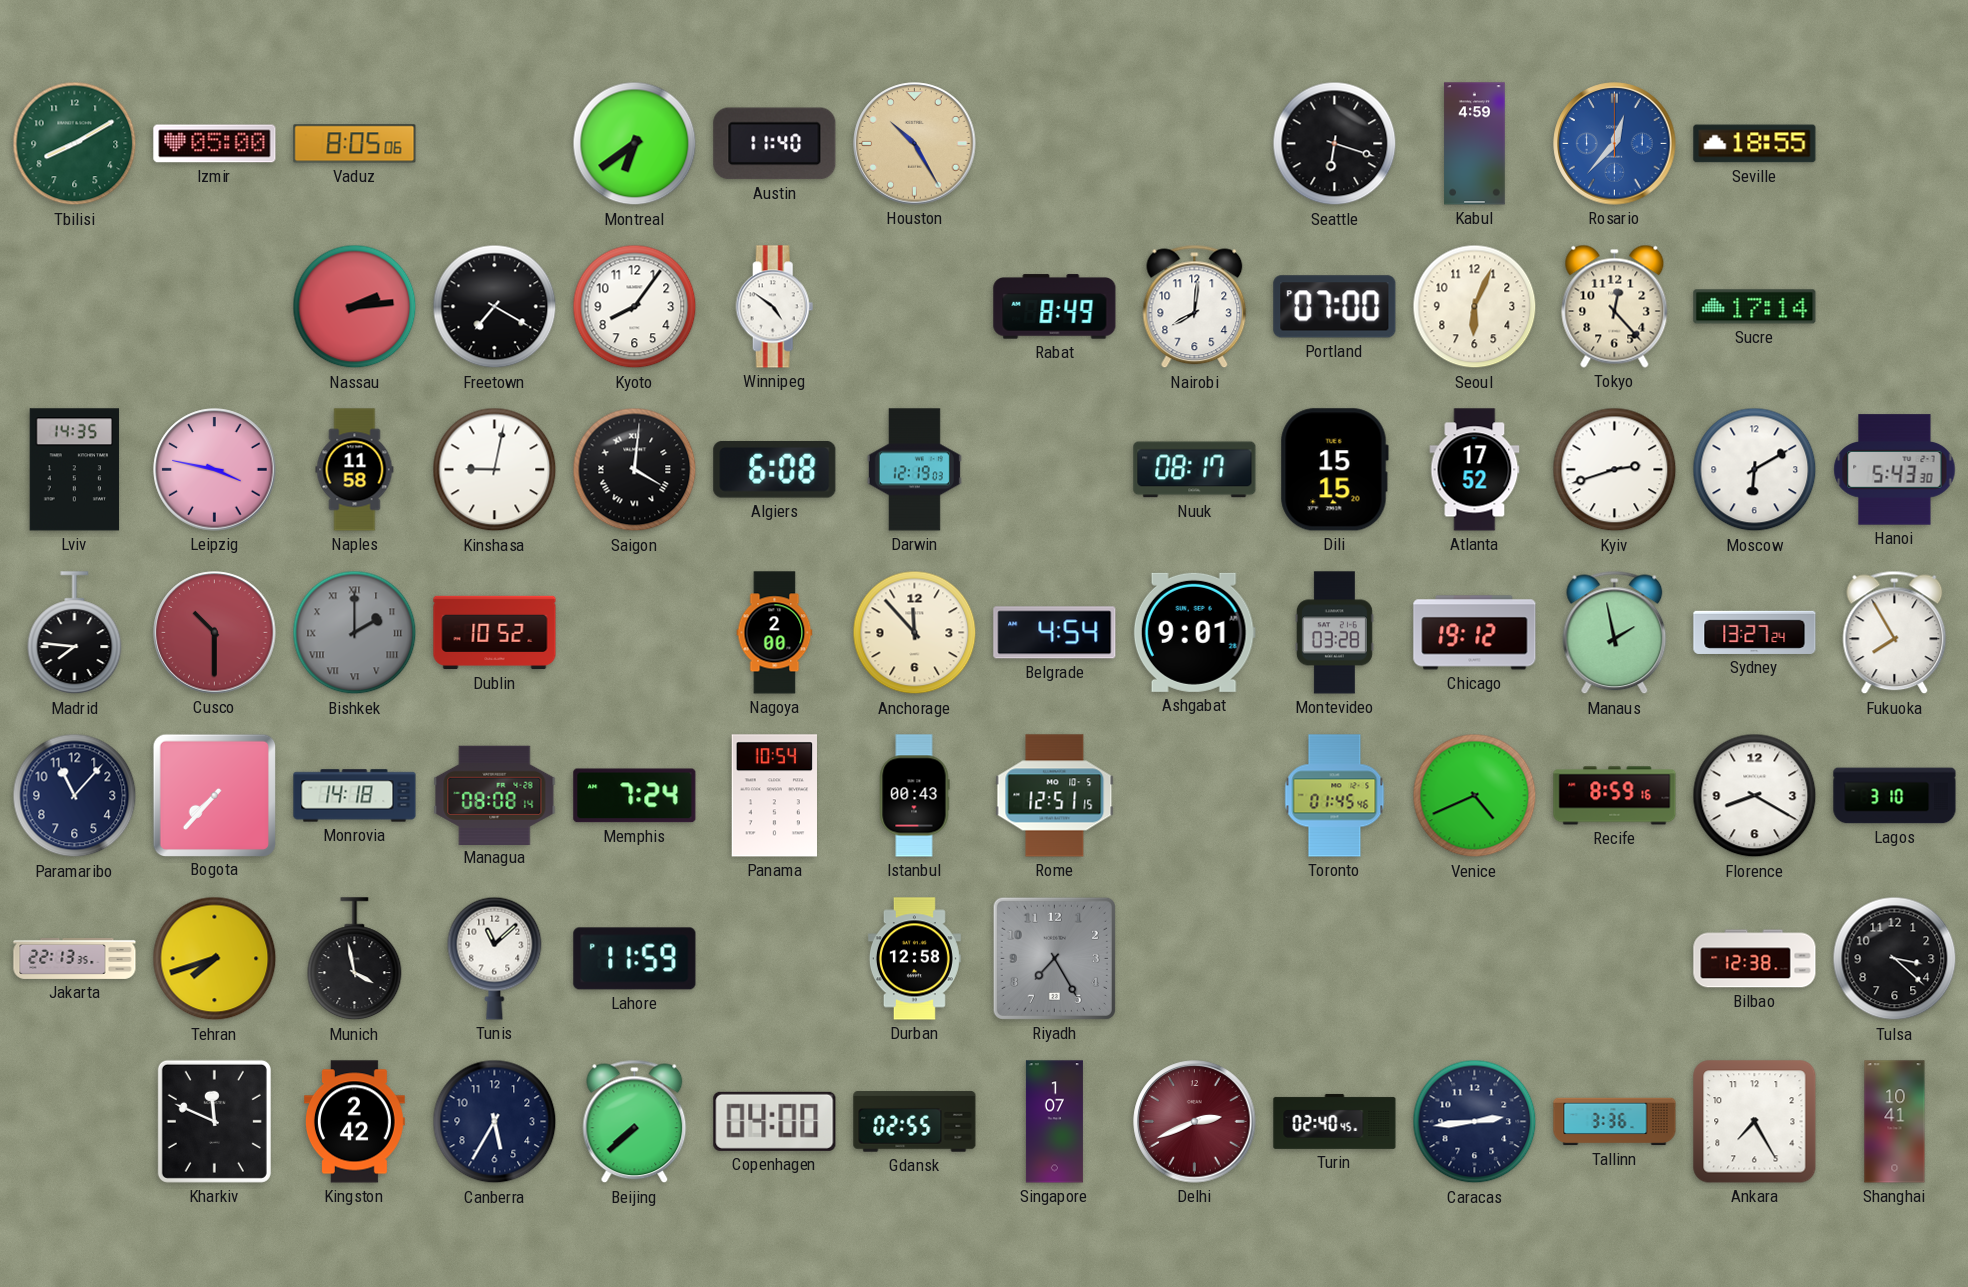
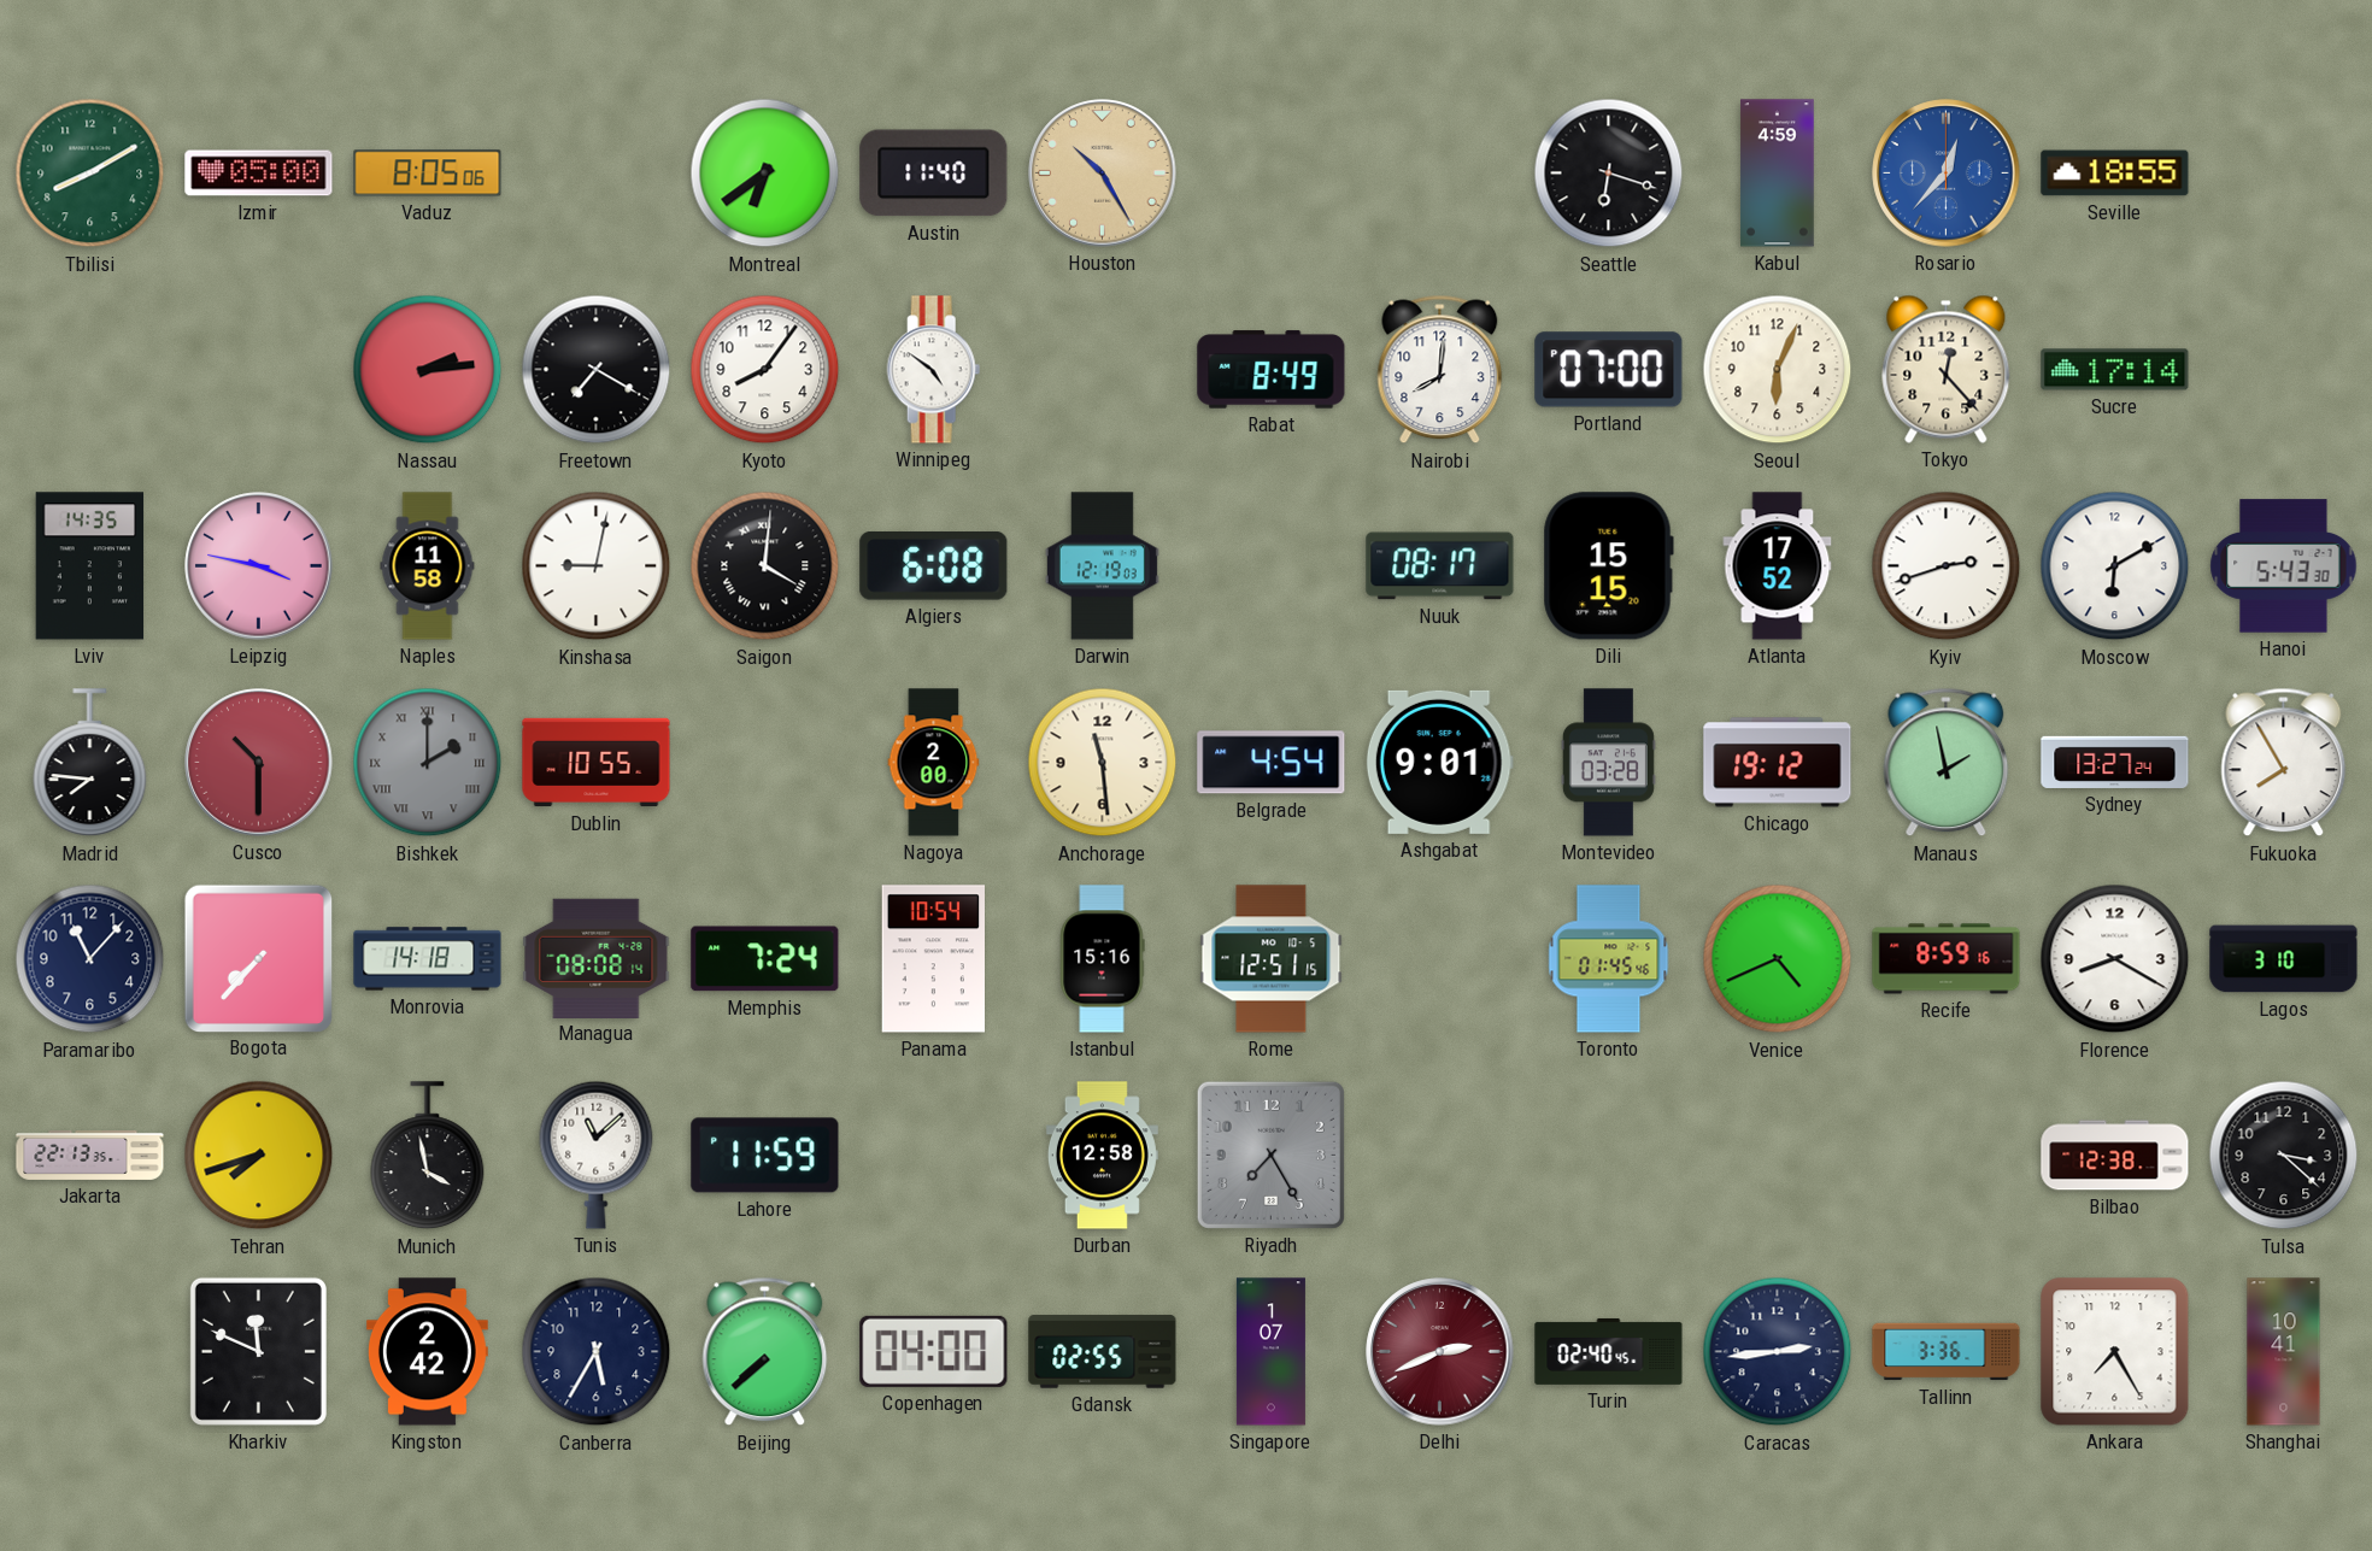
Dublin: 10:52 -> 10:55 (597, 763)
Anchorage: 11:53 -> 11:29 (1103, 763)
Istanbul: 00:43 -> 15:16 (1102, 959)
